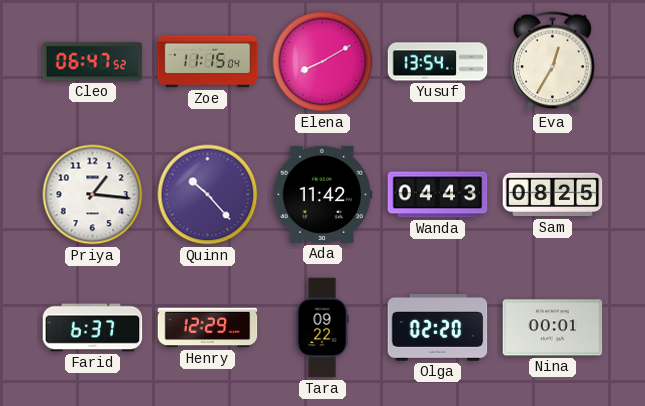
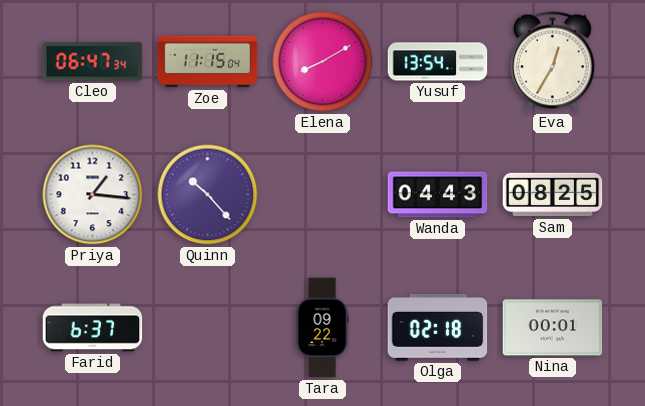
Cleo: 06:47:52 -> 06:47:34 (93, 62)
Ada: 11:42 -> none (323, 194)
Henry: 12:29 -> none (208, 328)
Olga: 02:20 -> 02:18 (438, 328)
